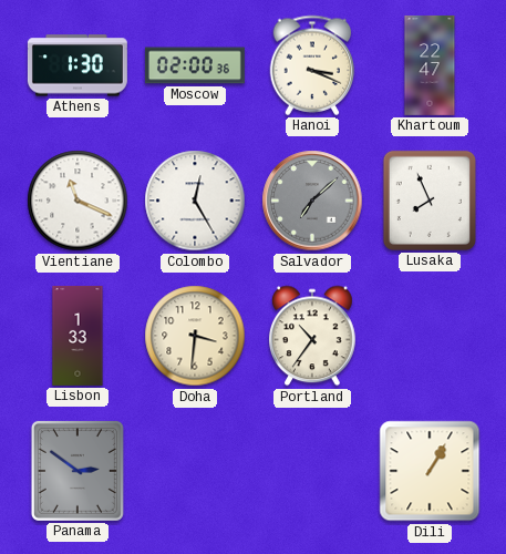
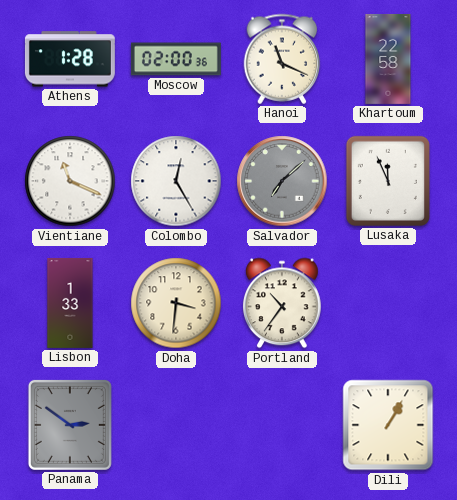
Athens: 1:30 -> 1:28 (70, 59)
Hanoi: 3:19 -> 11:19 (282, 59)
Khartoum: 22:47 -> 22:58 (388, 59)
Lusaka: 7:56 -> 11:56 (388, 181)
